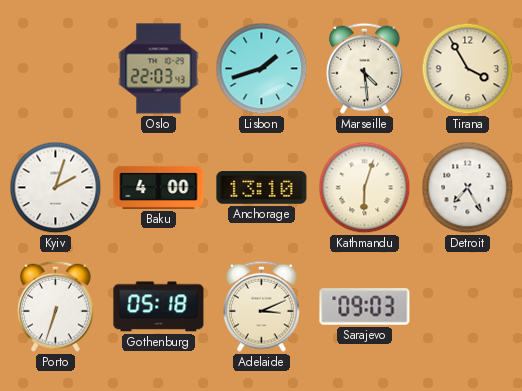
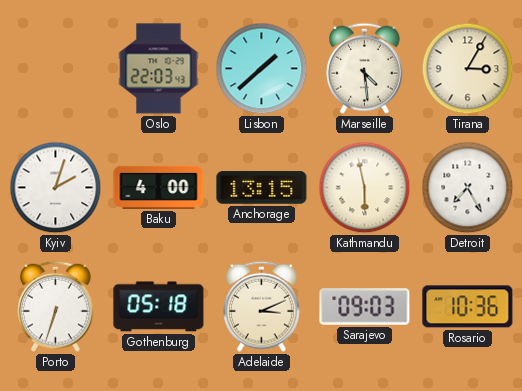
Lisbon: 1:42 -> 1:38 (262, 69)
Tirana: 3:55 -> 3:05 (468, 69)
Anchorage: 13:10 -> 13:15 (262, 188)
Kathmandu: 6:03 -> 5:58 (365, 188)
Rosario: none -> 10:36 (468, 307)
